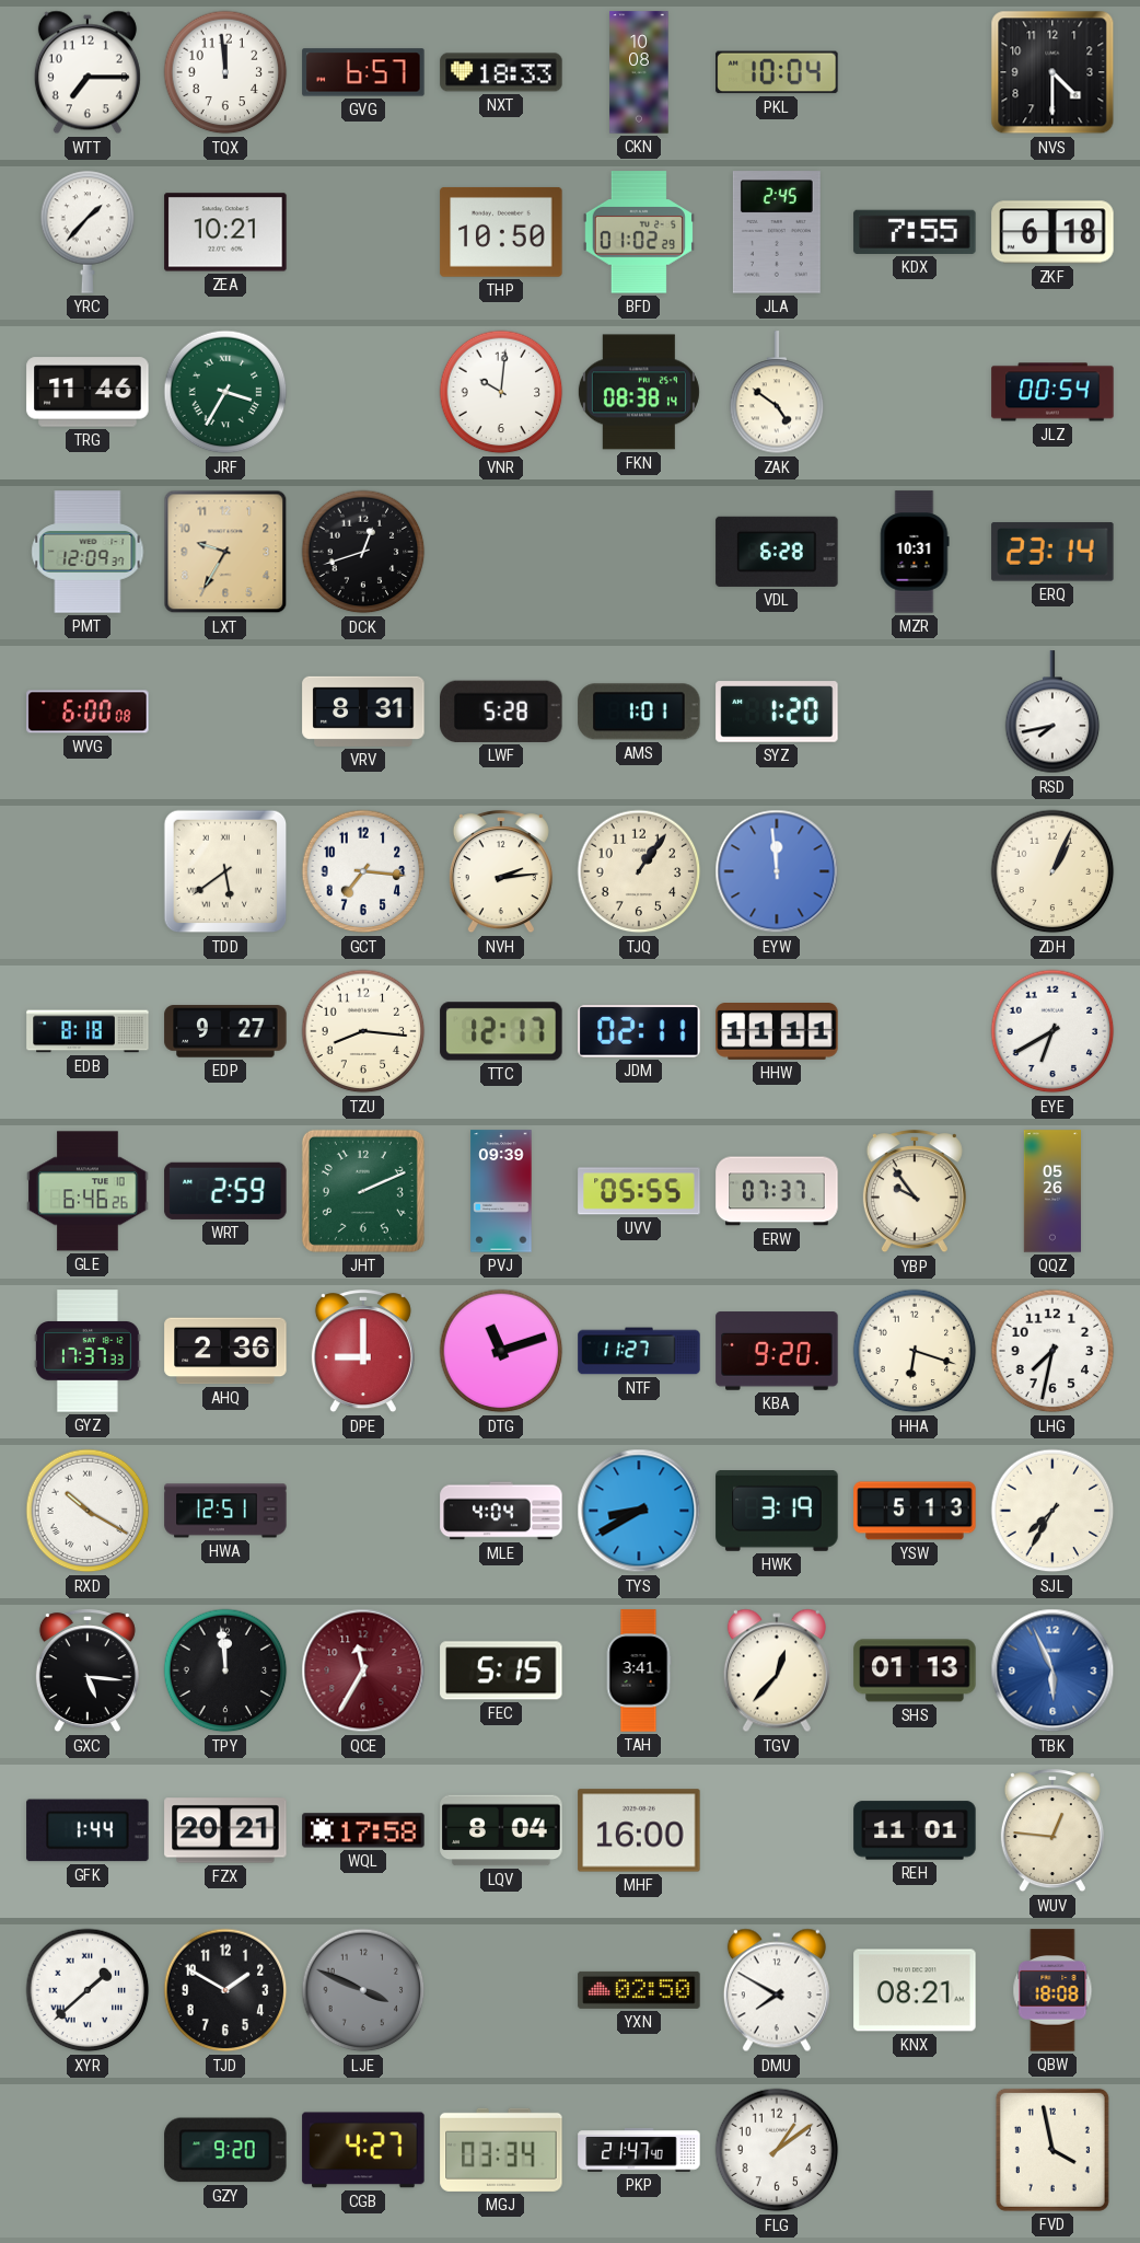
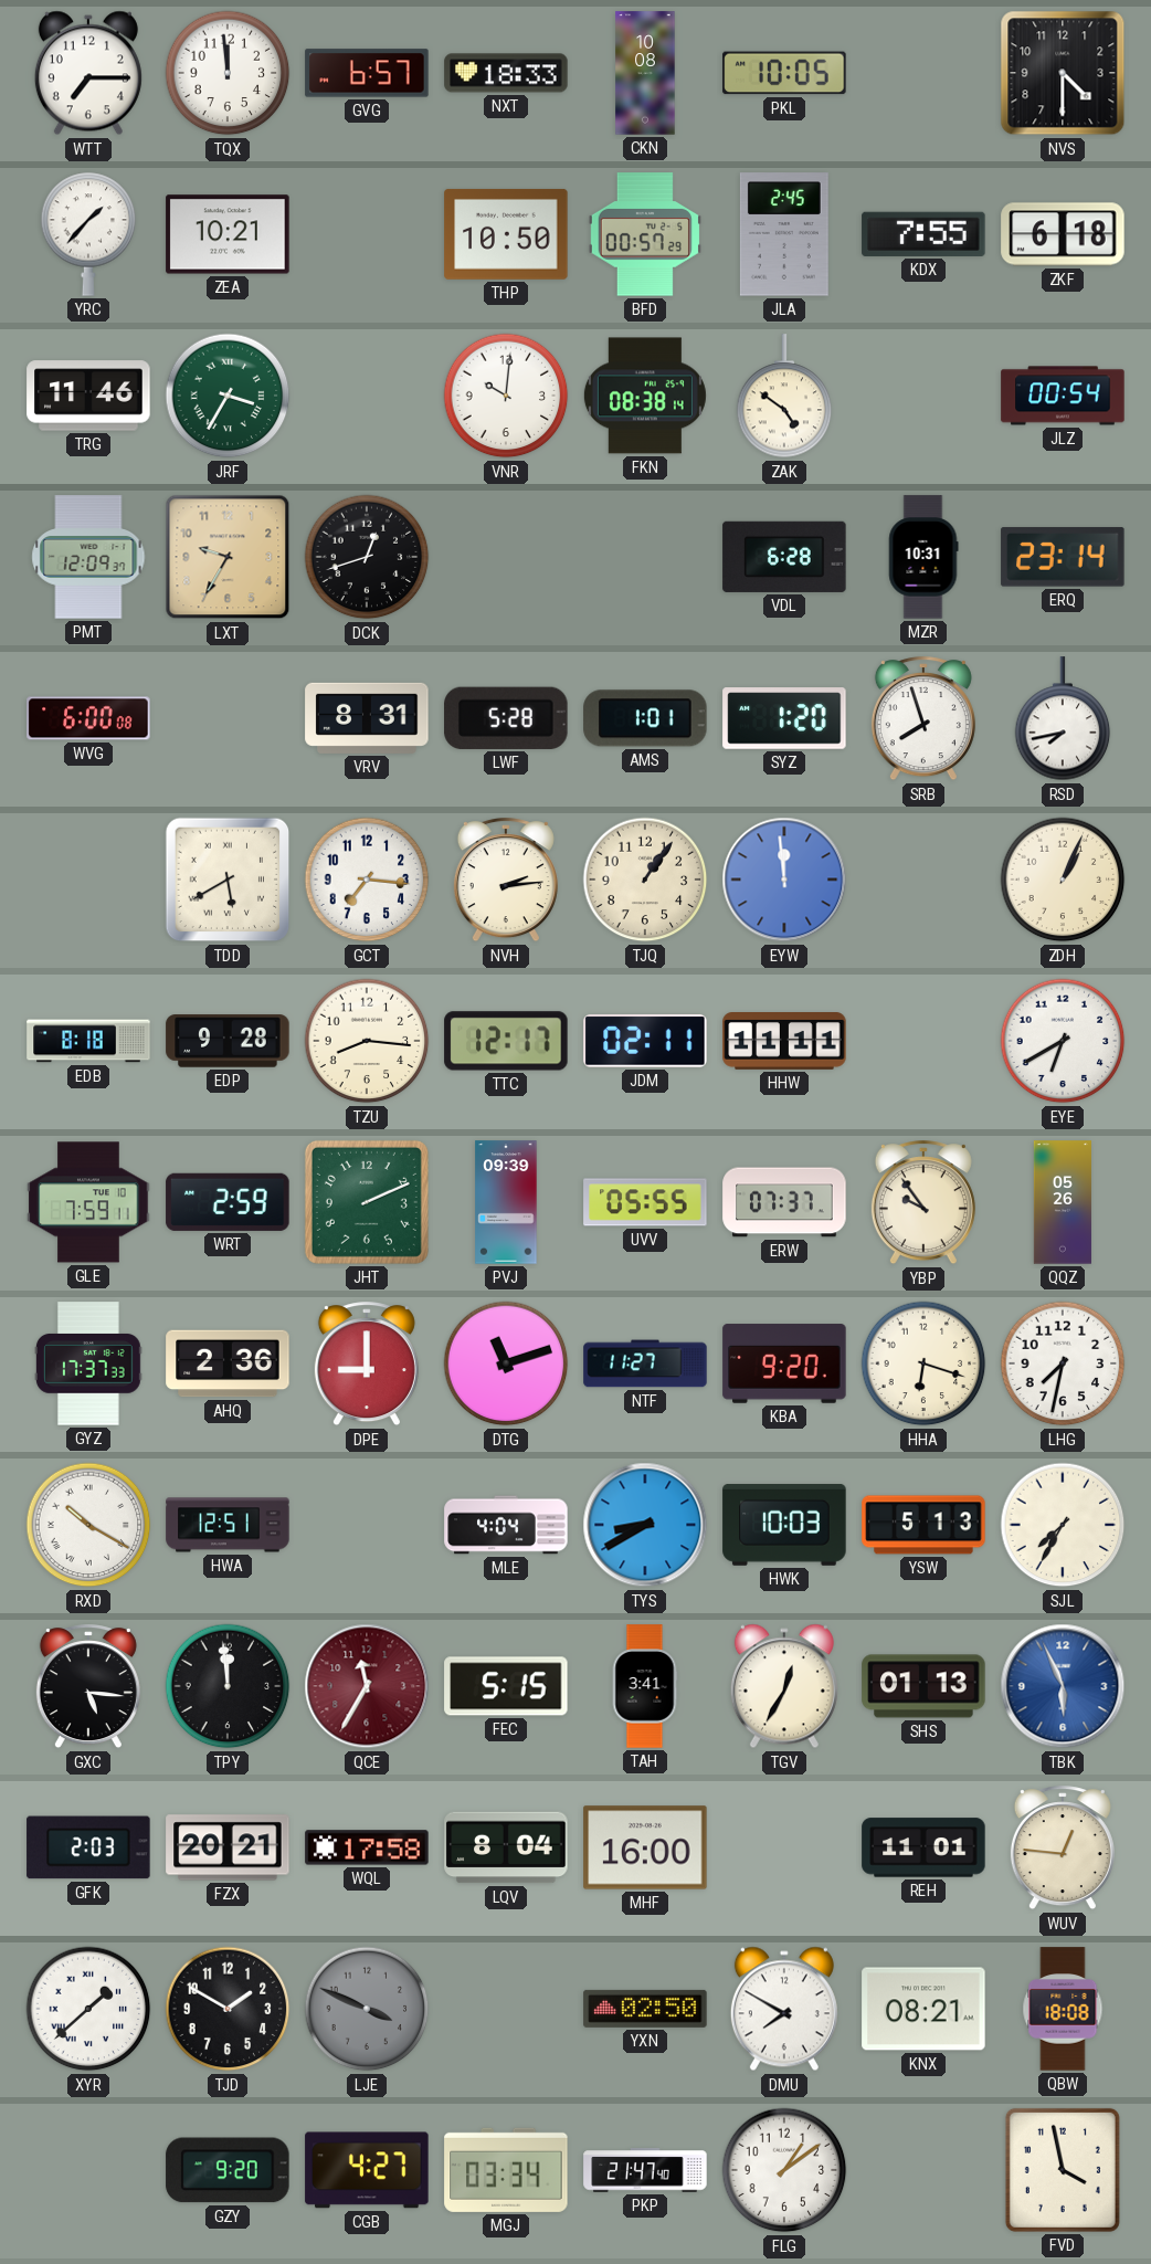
PKL: 10:04 -> 10:05 (784, 73)
BFD: 01:02 -> 00:57 (645, 234)
SRB: none -> 7:57 (923, 719)
TDD: 5:39 -> 5:40 (228, 880)
EDP: 9:27 -> 9:28 (228, 1041)
GLE: 6:46 -> 7:59 (88, 1202)
HWK: 3:19 -> 10:03 (784, 1526)
TGV: 12:37 -> 12:35 (784, 1686)
GFK: 1:44 -> 2:03 (88, 1847)
